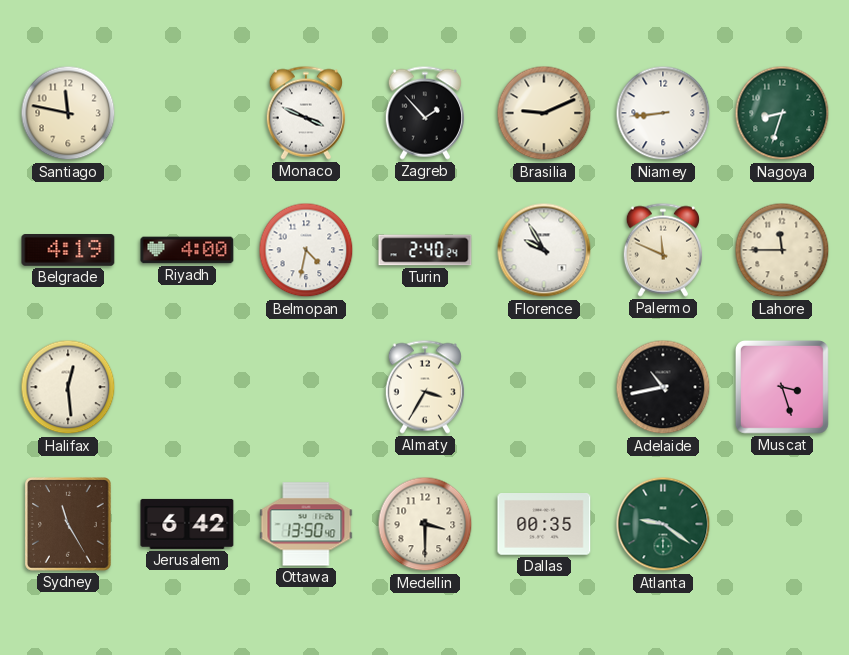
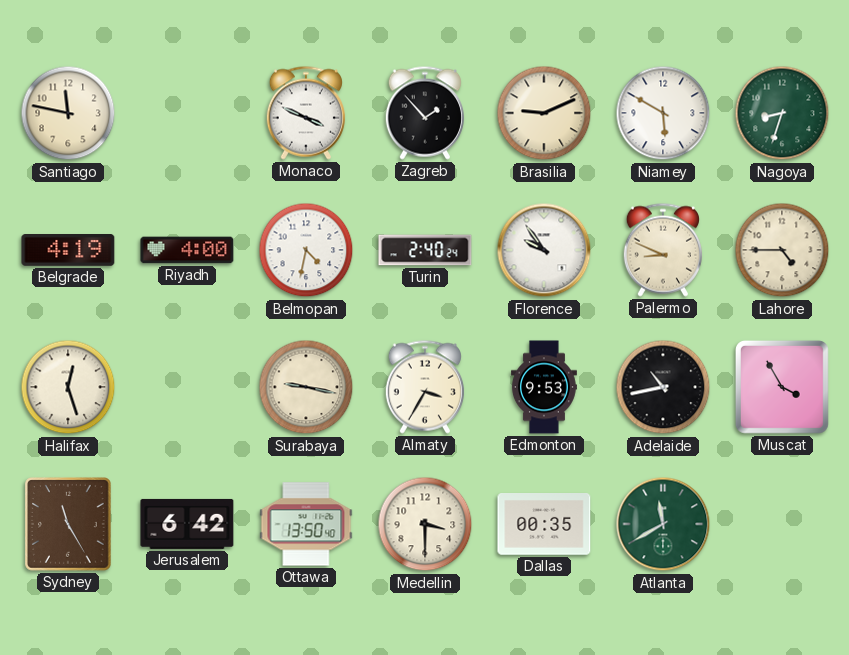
Niamey: 8:44 -> 5:50 (663, 113)
Florence: 9:55 -> 9:54 (544, 250)
Palermo: 11:49 -> 8:49 (663, 250)
Lahore: 11:45 -> 4:45 (782, 250)
Halifax: 12:29 -> 12:27 (68, 387)
Surabaya: none -> 9:17 (306, 387)
Edmonton: none -> 9:53 (544, 387)
Muscat: 3:27 -> 3:55 (782, 387)
Atlanta: 9:21 -> 11:40 (663, 524)
